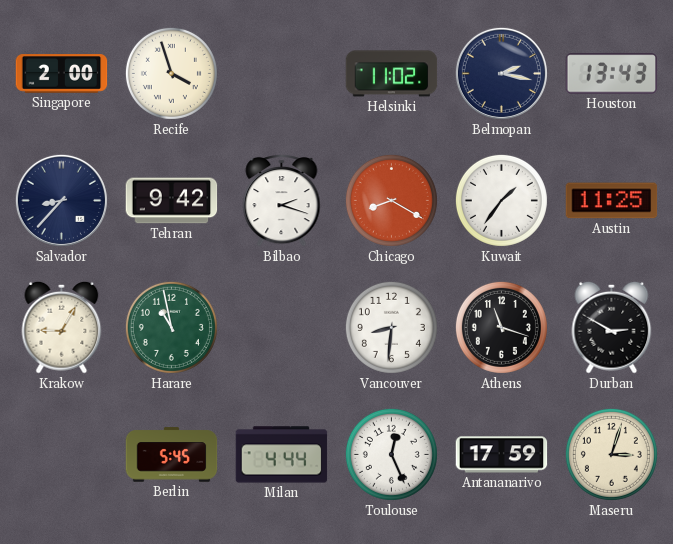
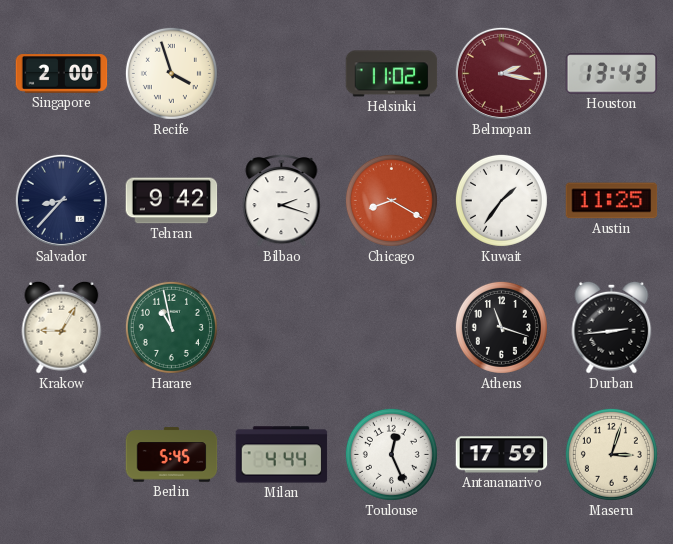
Belmopan dial: navy -> burgundy (501, 73)
Vancouver: 8:31 -> none (391, 327)
Durban: 2:50 -> 2:44 (612, 327)
